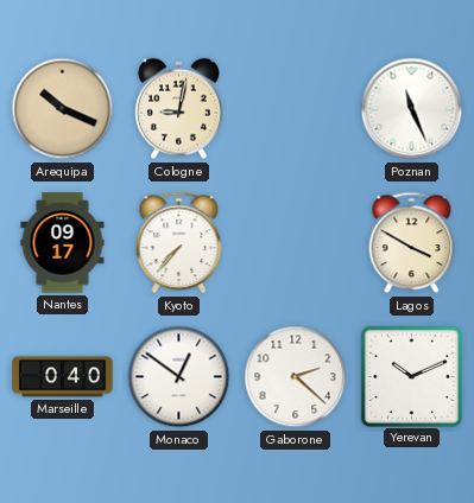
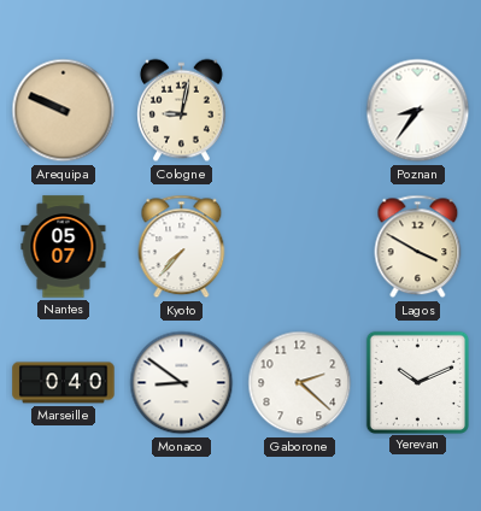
Arequipa: 10:19 -> 9:49 (64, 111)
Poznan: 11:26 -> 8:36 (418, 111)
Nantes: 09:17 -> 05:07 (64, 247)
Monaco: 12:51 -> 8:51 (182, 383)
